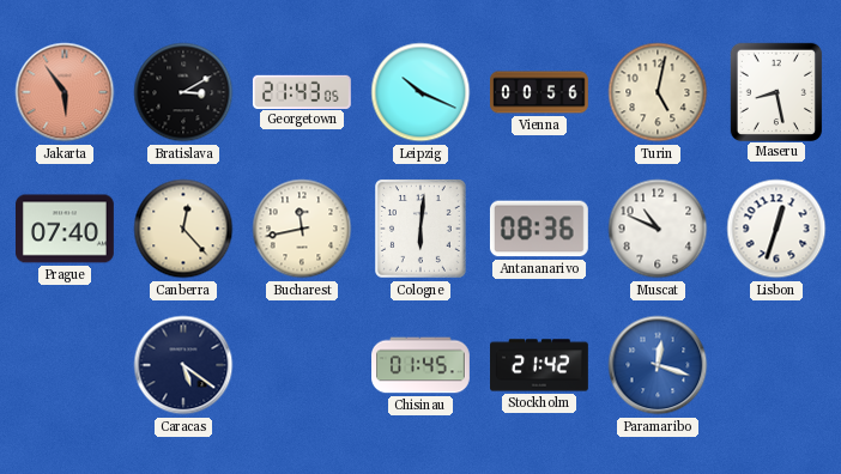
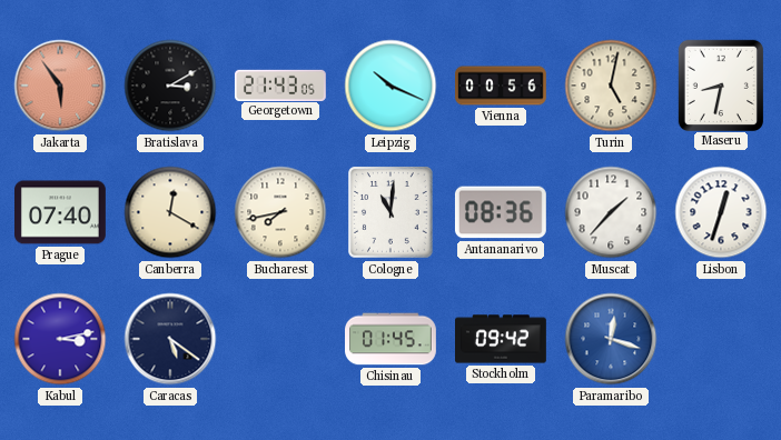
Maseru: 8:28 -> 8:32 (720, 84)
Canberra: 12:23 -> 12:20 (170, 212)
Bucharest: 11:43 -> 7:43 (280, 212)
Cologne: 6:01 -> 11:01 (392, 213)
Muscat: 10:49 -> 1:37 (611, 212)
Kabul: none -> 3:13 (60, 339)
Stockholm: 21:42 -> 09:42 (502, 339)
